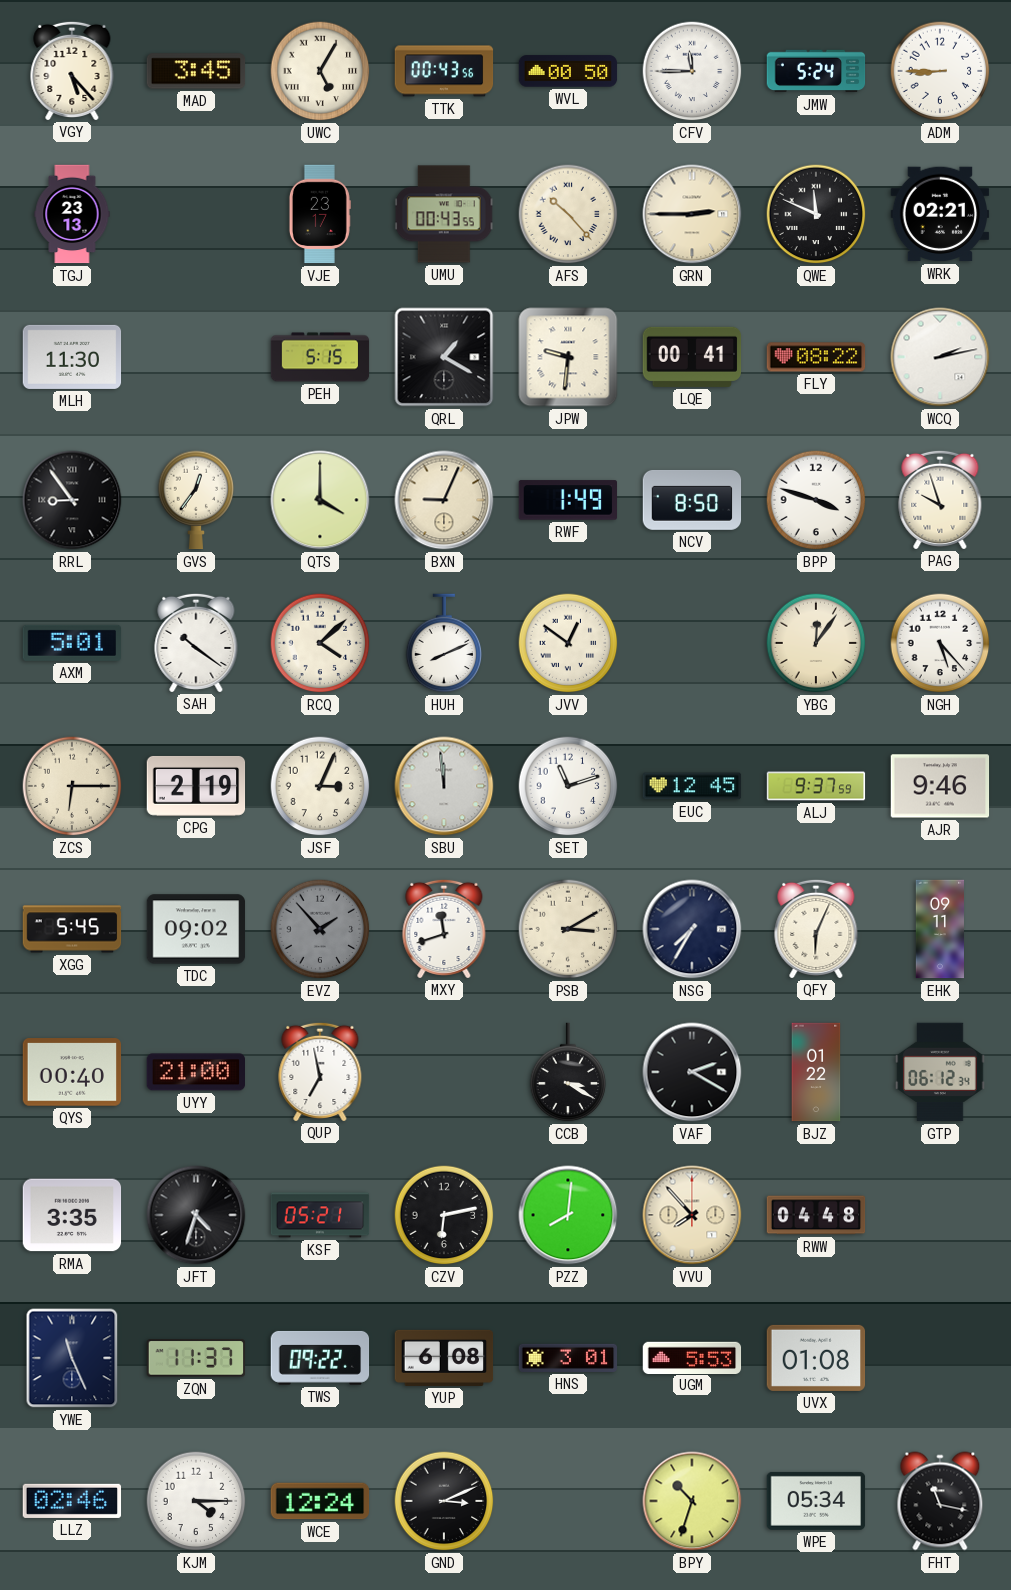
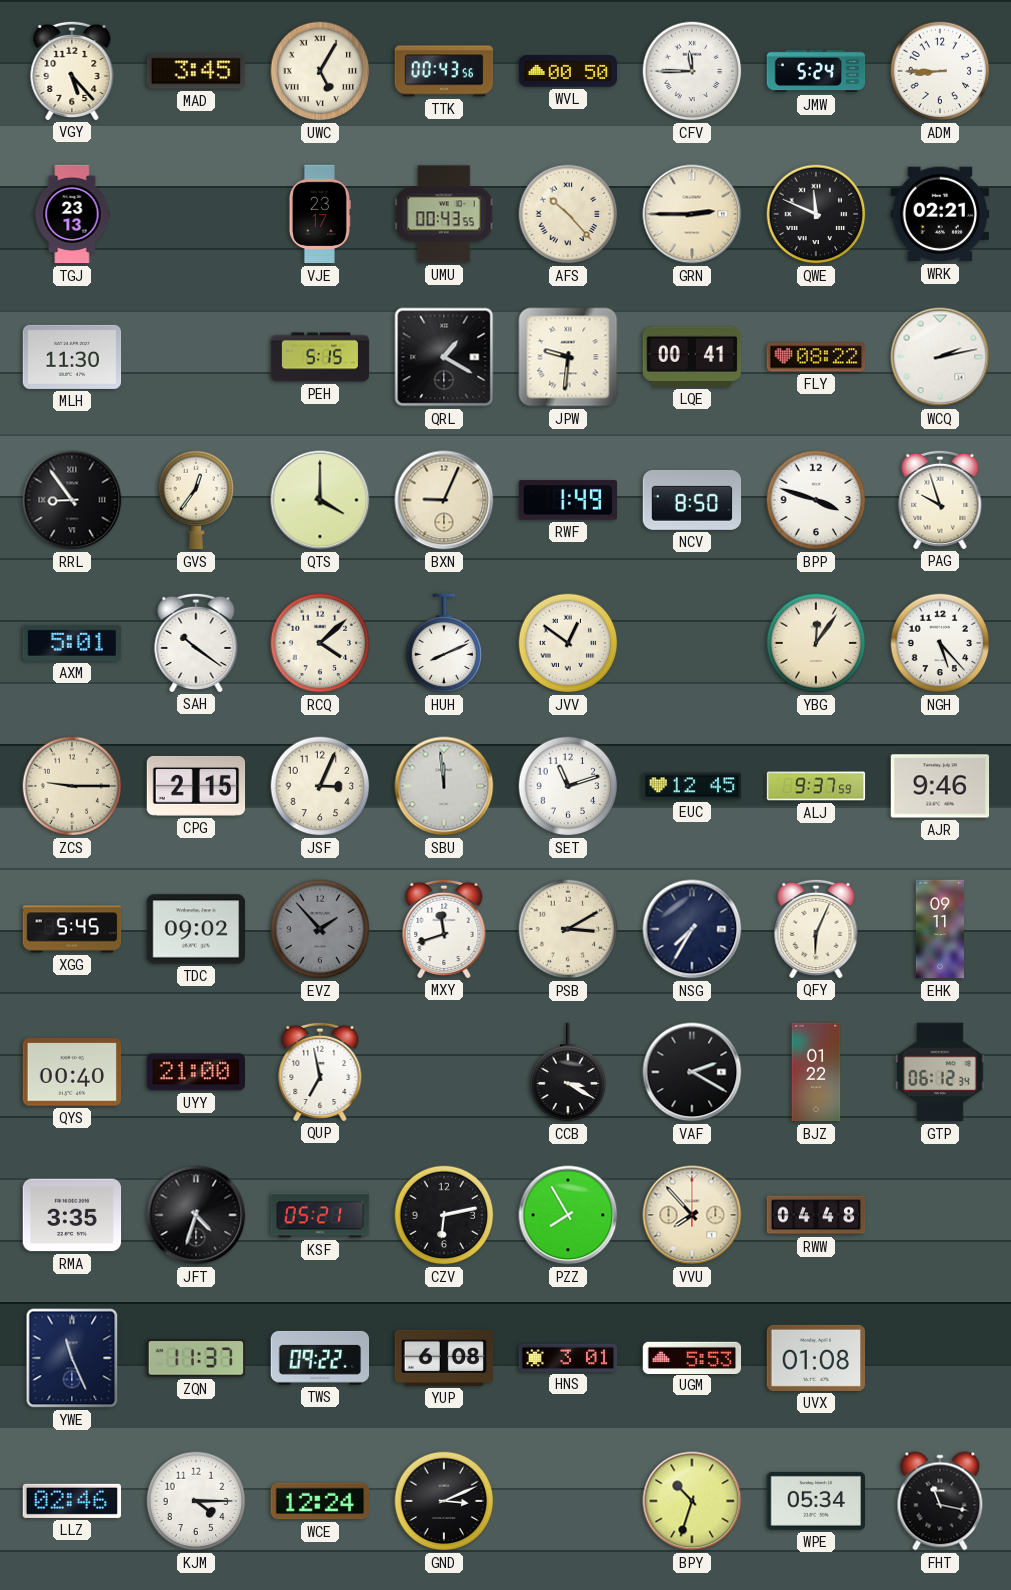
ZCS: 6:15 -> 9:15 (72, 786)
CPG: 2:19 -> 2:15 (196, 786)
PZZ: 8:01 -> 7:55 (568, 1215)
